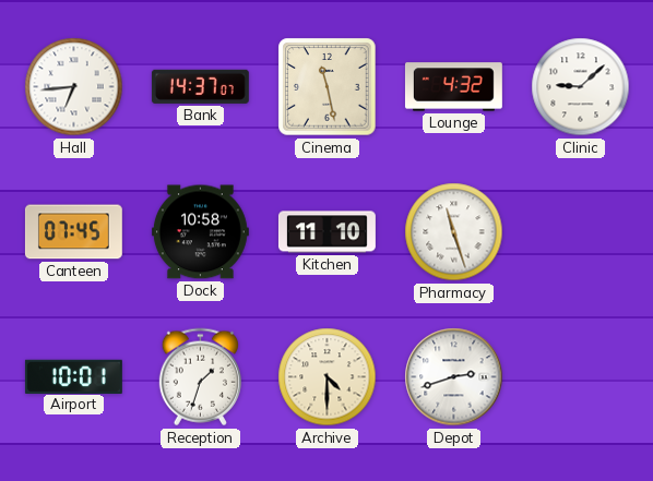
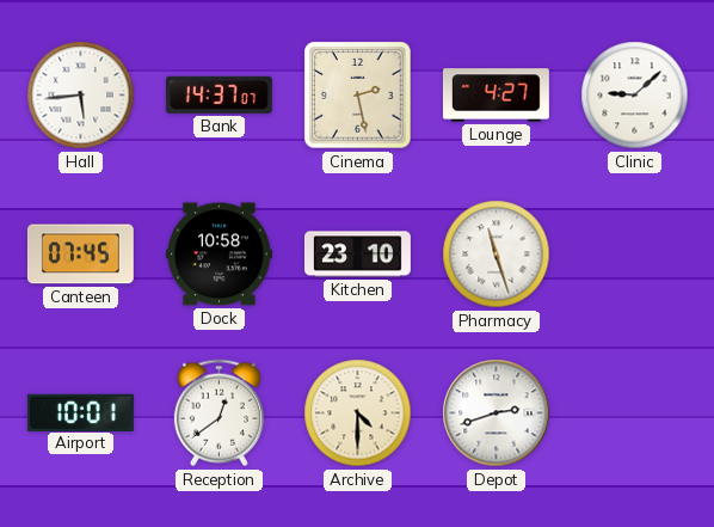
Hall: 6:44 -> 5:44 (81, 96)
Cinema: 11:28 -> 2:28 (358, 96)
Lounge: 4:32 -> 4:27 (496, 96)
Kitchen: 11:10 -> 23:10 (357, 255)
Reception: 1:33 -> 12:39 (218, 413)
